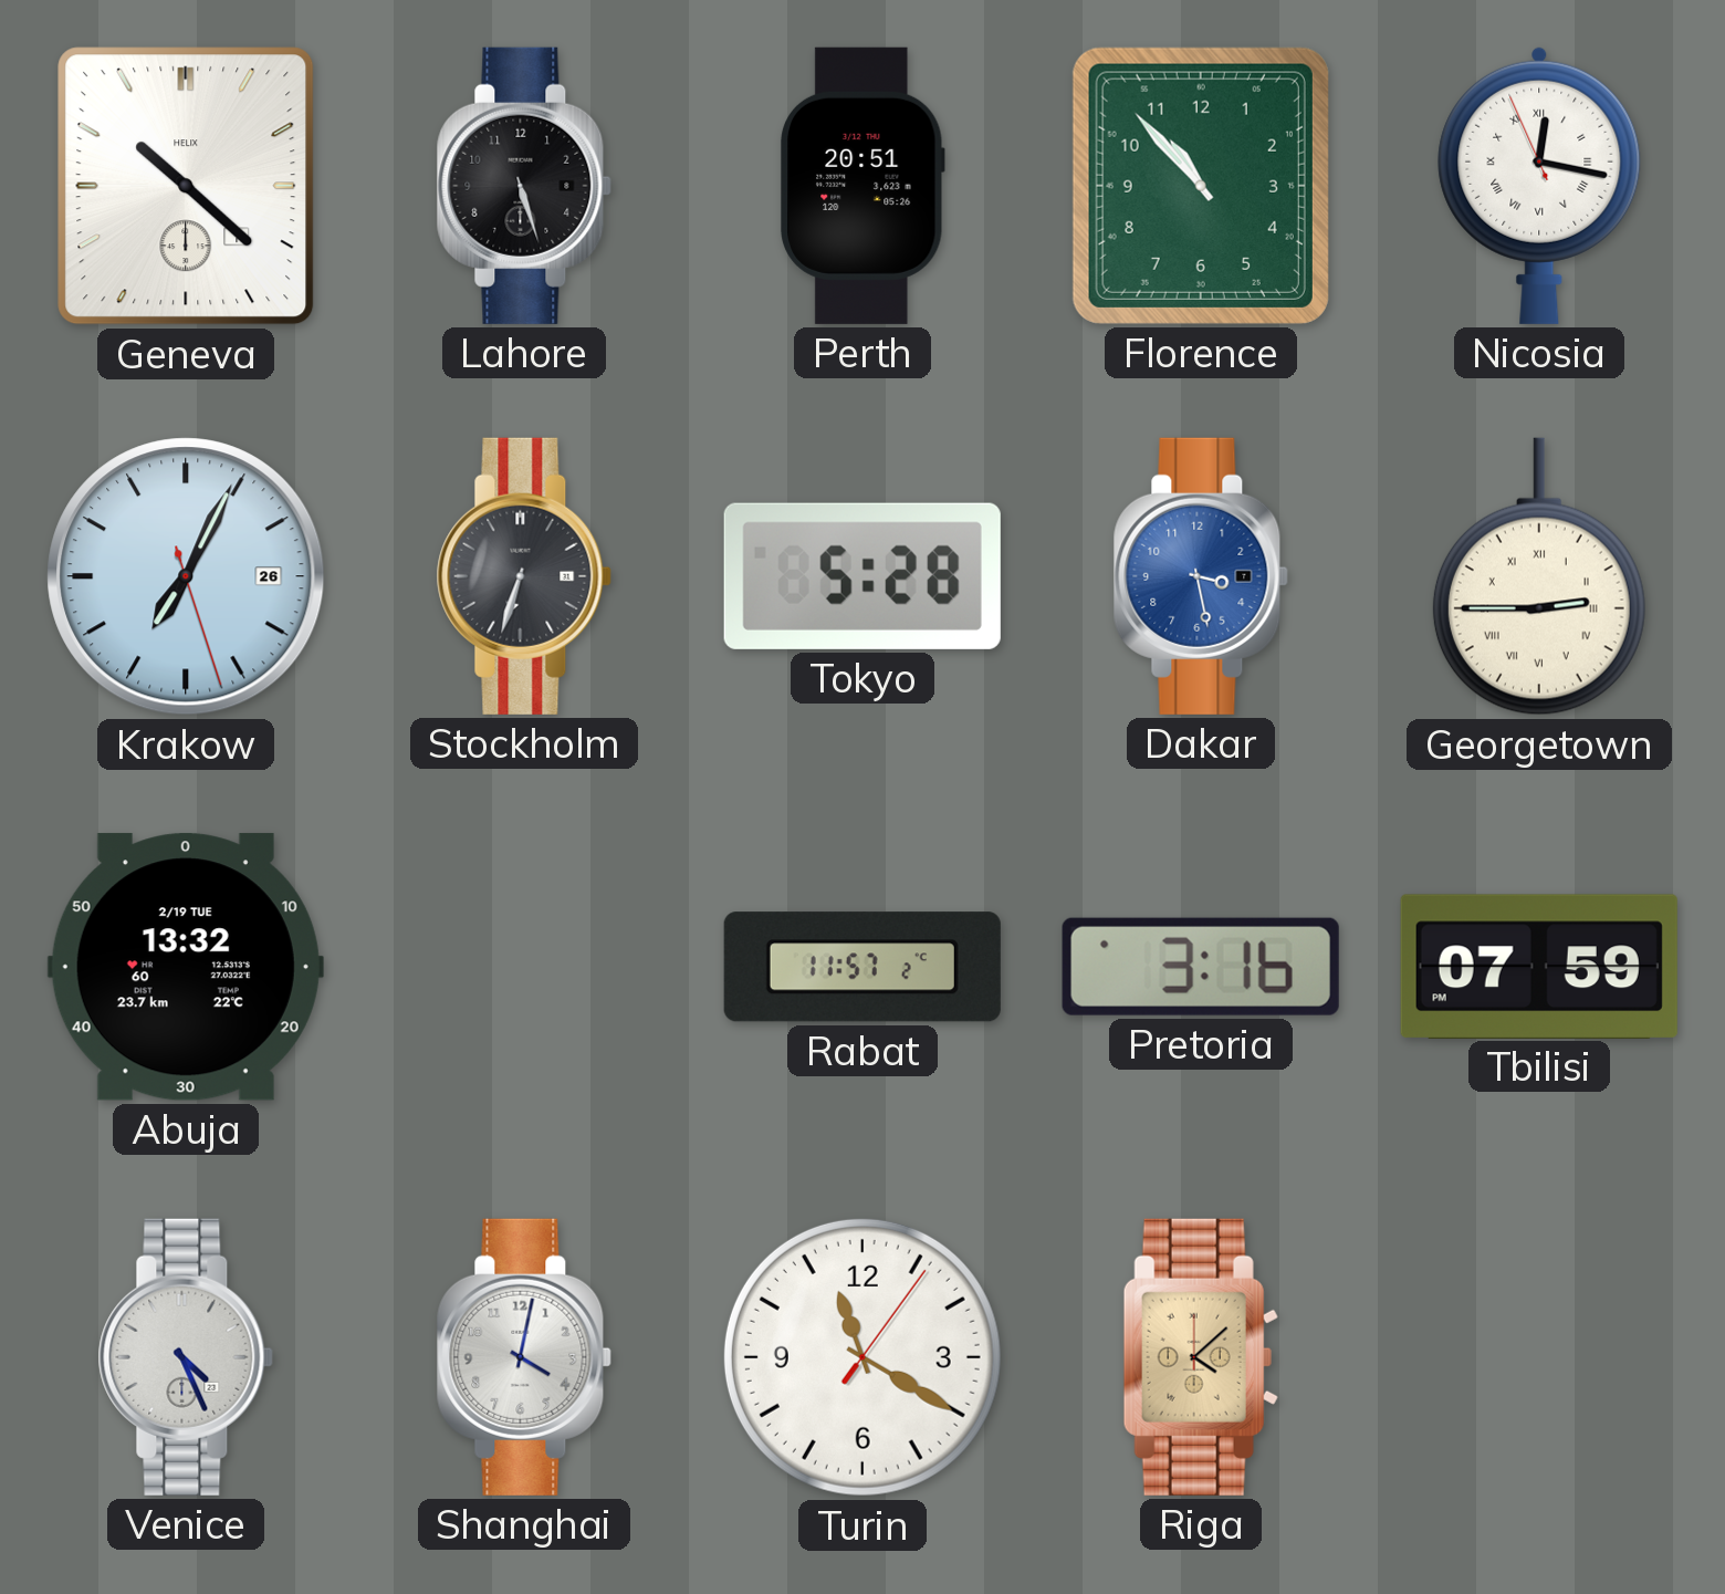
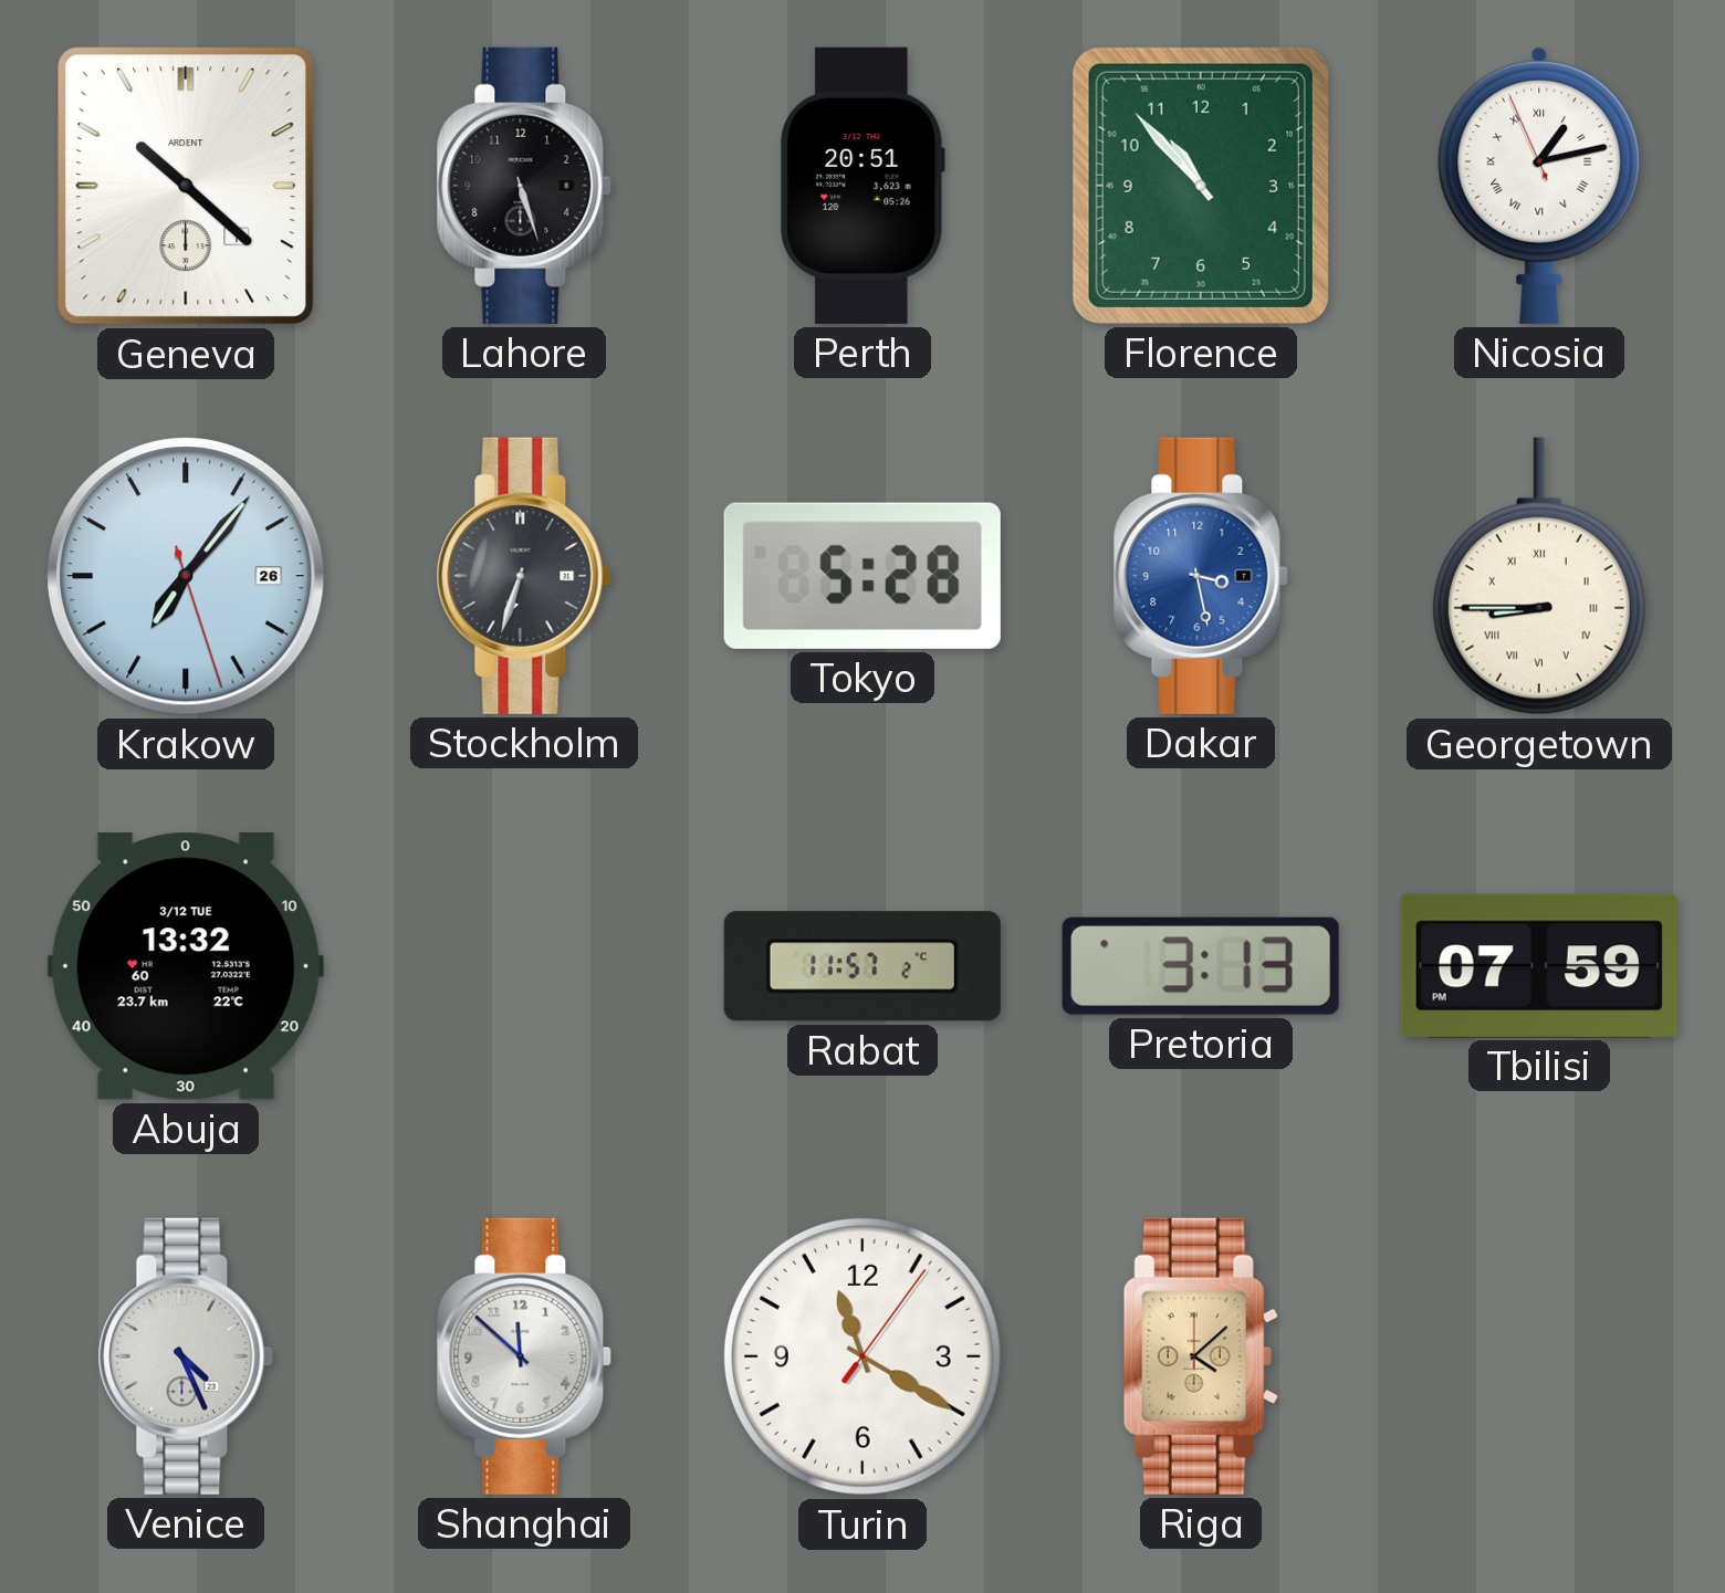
Geneva brand: HELIX -> ARDENT (186, 186)
Nicosia: 12:16 -> 1:12 (1539, 185)
Krakow: 7:04 -> 7:06 (186, 576)
Georgetown: 2:45 -> 8:45 (1539, 576)
Abuja date: 2/19 TUE -> 3/12 TUE (186, 966)
Pretoria: 3:16 -> 3:13 (1201, 966)
Shanghai: 4:02 -> 11:52 (524, 1356)
